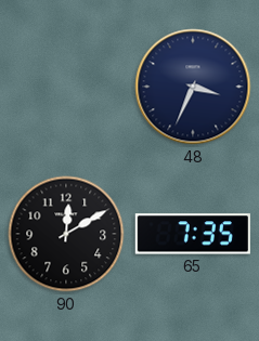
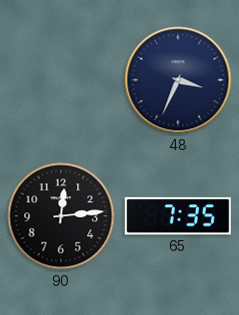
90: 12:10 -> 12:14 (61, 216)
